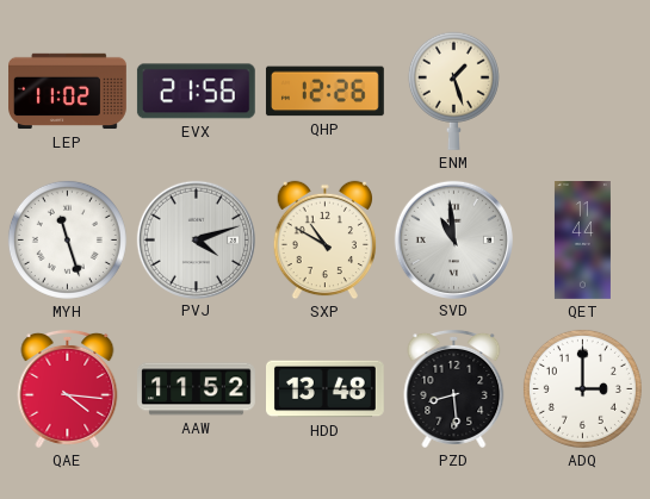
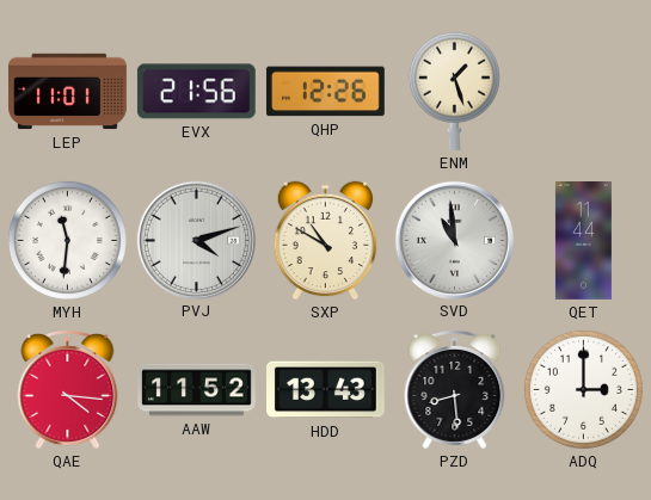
LEP: 11:02 -> 11:01 (68, 92)
MYH: 11:27 -> 11:31 (67, 240)
HDD: 13:48 -> 13:43 (326, 390)
